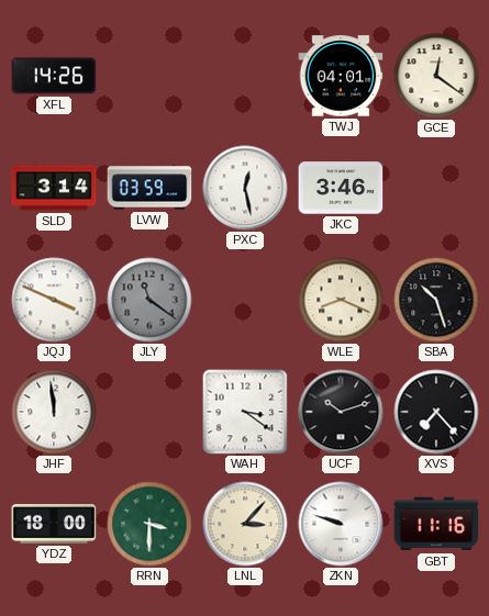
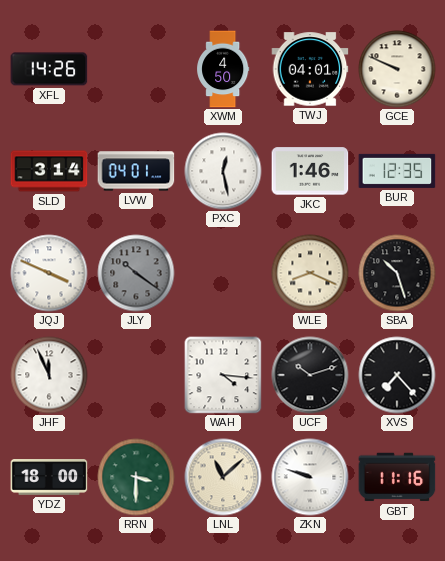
XWM: none -> 4:50 (223, 69)
GCE: 12:21 -> 9:49 (397, 69)
LVW: 03:59 -> 04:01 (136, 171)
JKC: 3:46 -> 1:46 (310, 171)
BUR: none -> 12:35 (397, 171)
JLY: 11:21 -> 10:21 (136, 273)
JHF: 11:59 -> 11:56 (49, 375)
WAH: 3:21 -> 4:16 (223, 375)
LNL: 3:07 -> 11:08 (223, 477)
